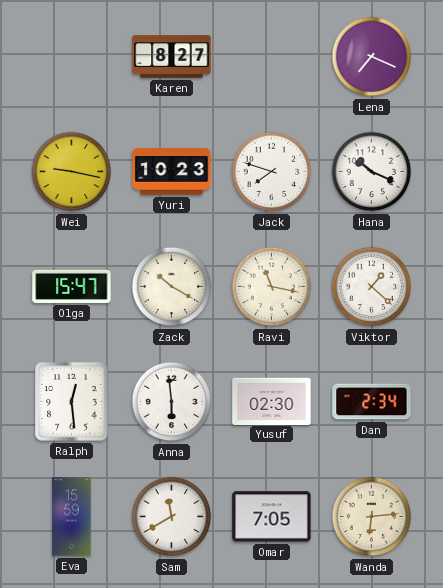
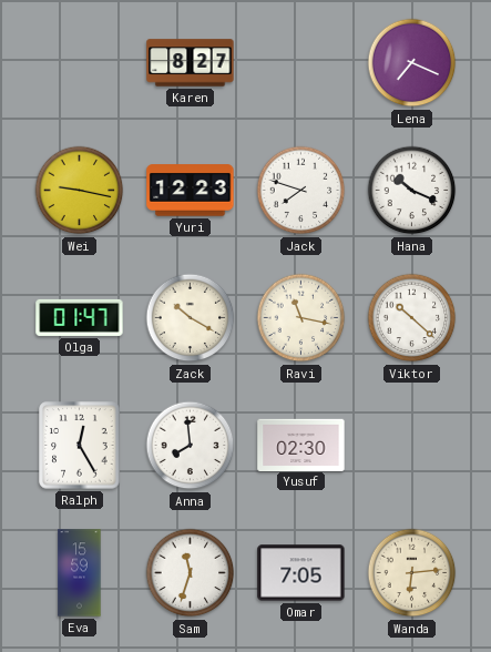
Yuri: 10:23 -> 12:23 (191, 191)
Olga: 15:47 -> 01:47 (80, 317)
Viktor: 1:22 -> 10:22 (412, 318)
Ralph: 12:29 -> 12:25 (80, 446)
Anna: 5:59 -> 7:59 (191, 446)
Dan: 2:34 -> none (372, 402)
Sam: 11:40 -> 11:33 (191, 573)
